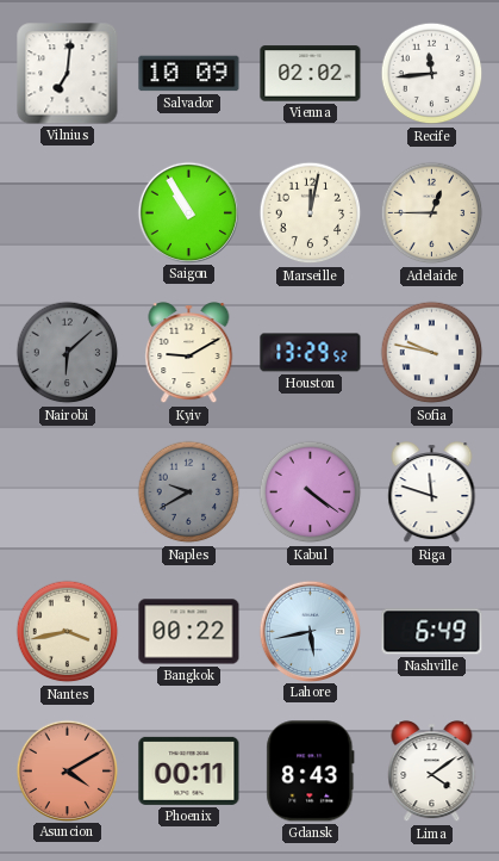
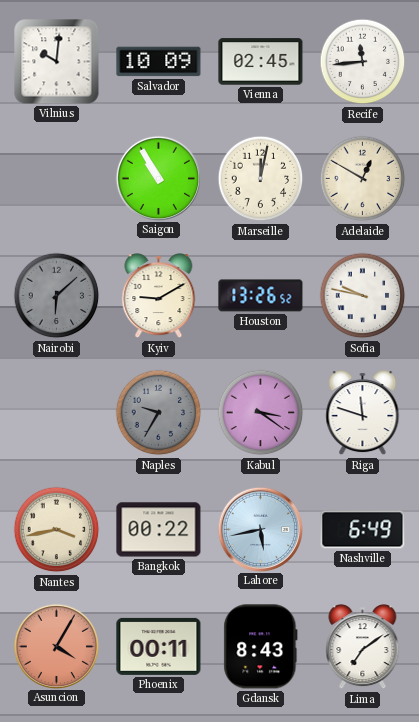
Vilnius: 7:01 -> 10:01 (57, 62)
Vienna: 02:02 -> 02:45 (261, 62)
Adelaide: 12:45 -> 12:50 (363, 179)
Houston: 13:29 -> 13:26 (261, 296)
Naples: 9:40 -> 9:35 (159, 413)
Kabul: 4:21 -> 3:21 (261, 413)
Asuncion: 4:10 -> 4:05 (56, 646)
Lima: 4:09 -> 7:09 (363, 647)
